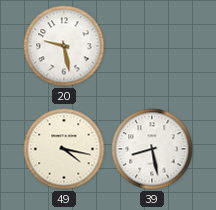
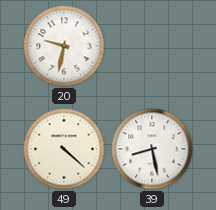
20: 9:28 -> 9:32 (64, 46)
49: 4:17 -> 4:22 (64, 149)
